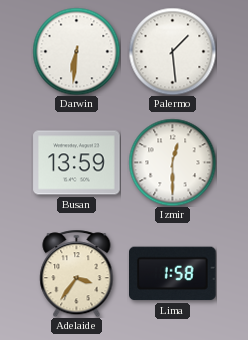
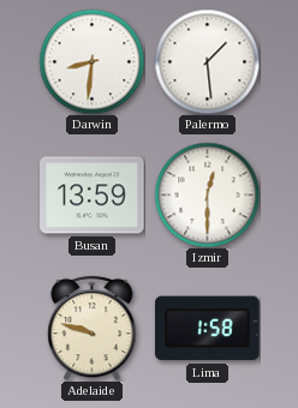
Darwin: 6:31 -> 8:31 (91, 61)
Adelaide: 3:36 -> 9:48 (93, 328)
